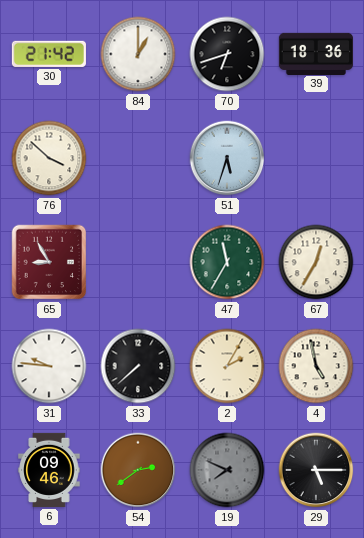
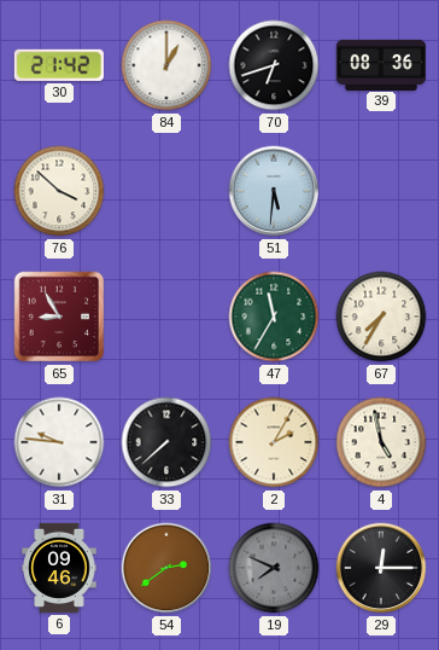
39: 18:36 -> 08:36 (381, 64)
51: 5:33 -> 5:31 (274, 191)
67: 12:35 -> 7:35 (381, 317)
29: 5:15 -> 12:15 (381, 568)
